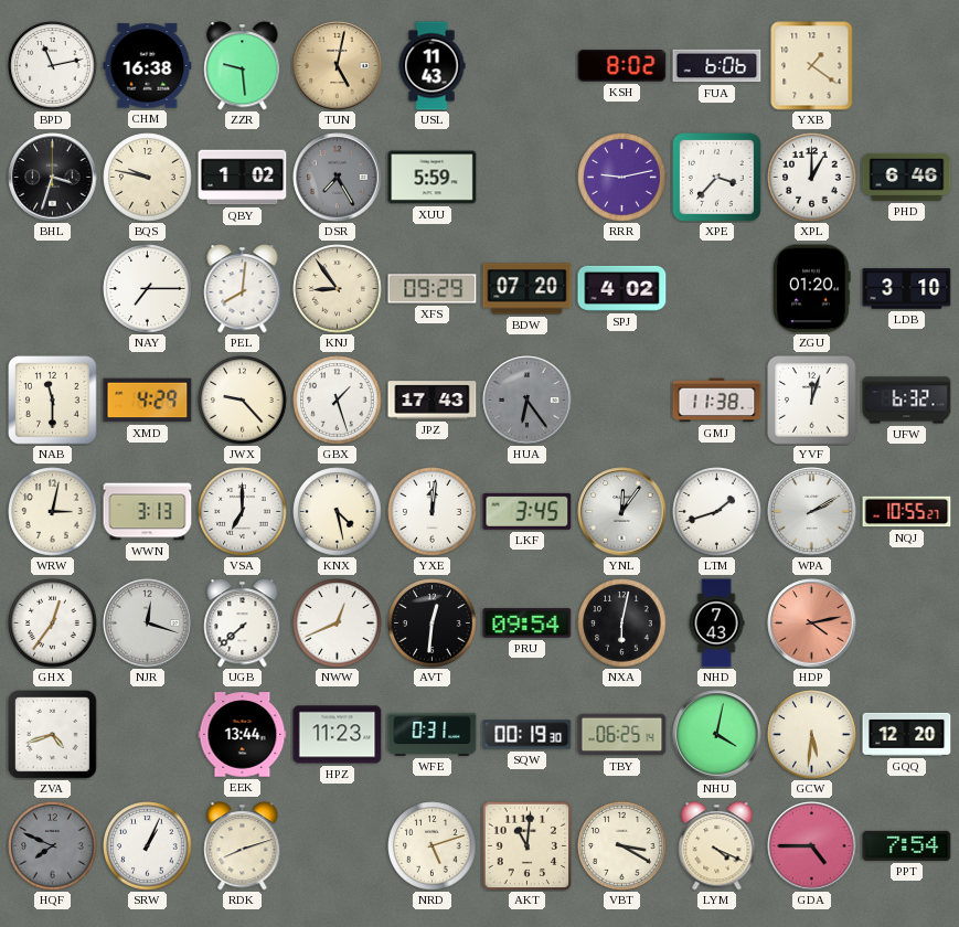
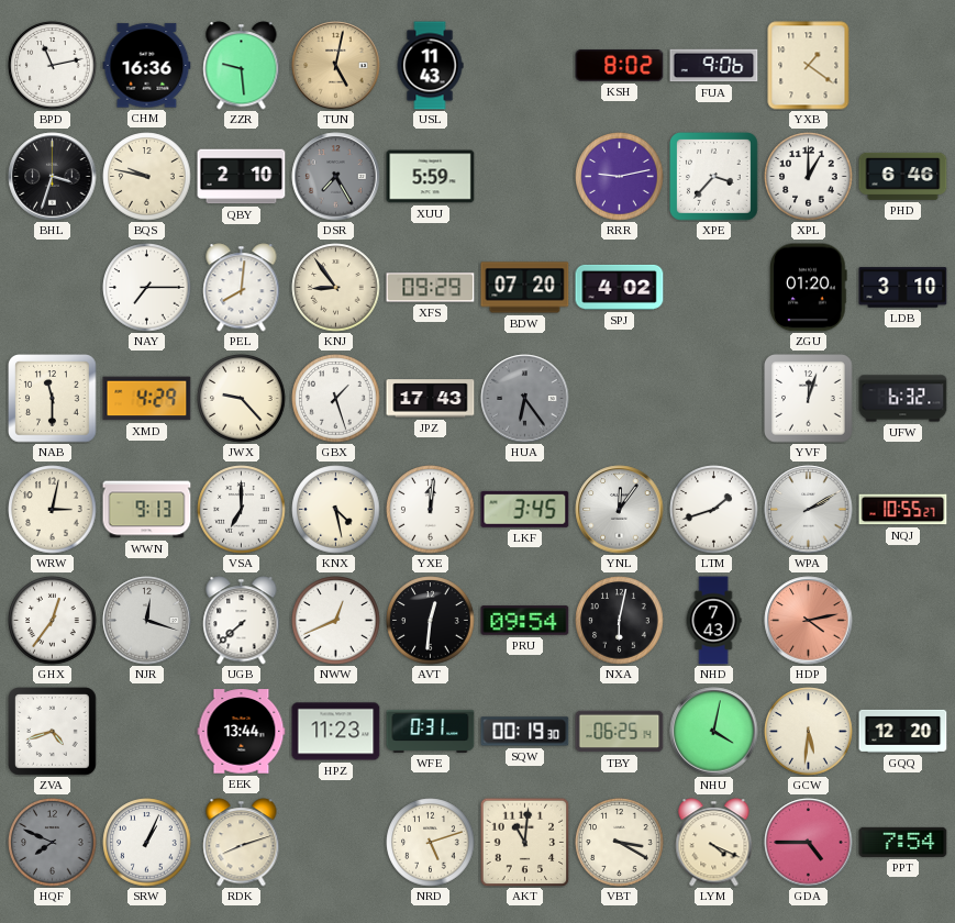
CHM: 16:38 -> 16:36 (147, 66)
FUA: 6:06 -> 9:06 (714, 66)
QBY: 1:02 -> 2:10 (242, 177)
GMJ: 11:38 -> none (717, 401)
WWN: 3:13 -> 9:13 (147, 510)
